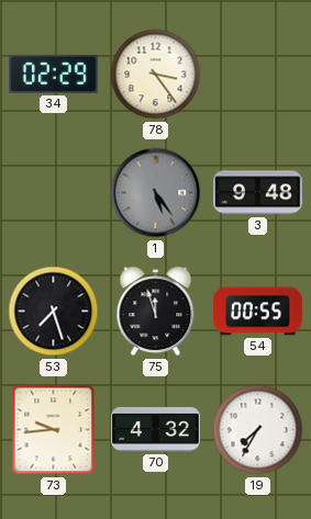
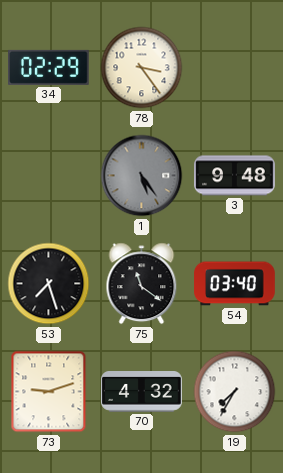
75: 11:57 -> 11:21 (142, 284)
54: 00:55 -> 03:40 (235, 284)
73: 9:44 -> 9:12 (49, 392)
